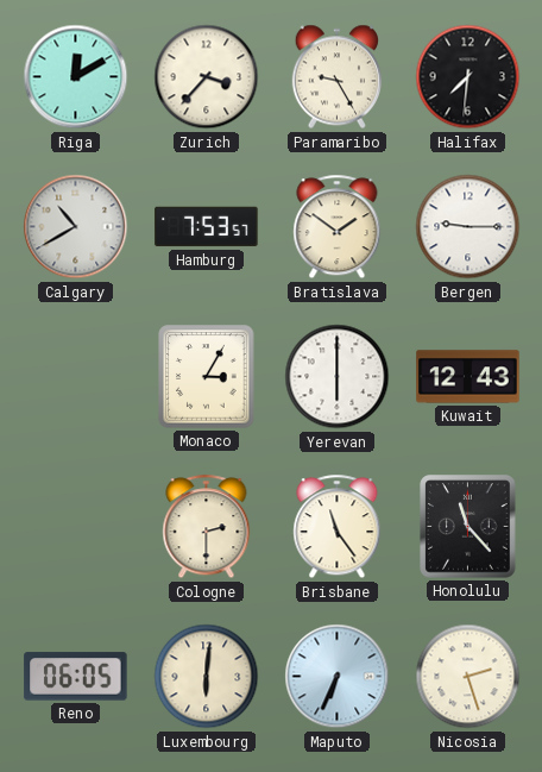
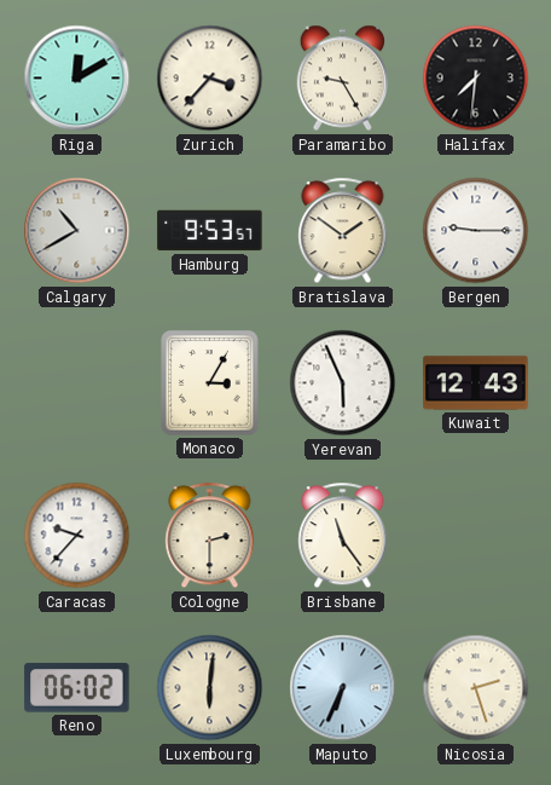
Hamburg: 7:53 -> 9:53 (210, 231)
Yerevan: 6:00 -> 5:56 (343, 383)
Caracas: none -> 9:37 (77, 536)
Honolulu: 11:23 -> none (468, 527)
Reno: 06:05 -> 06:02 (77, 688)
